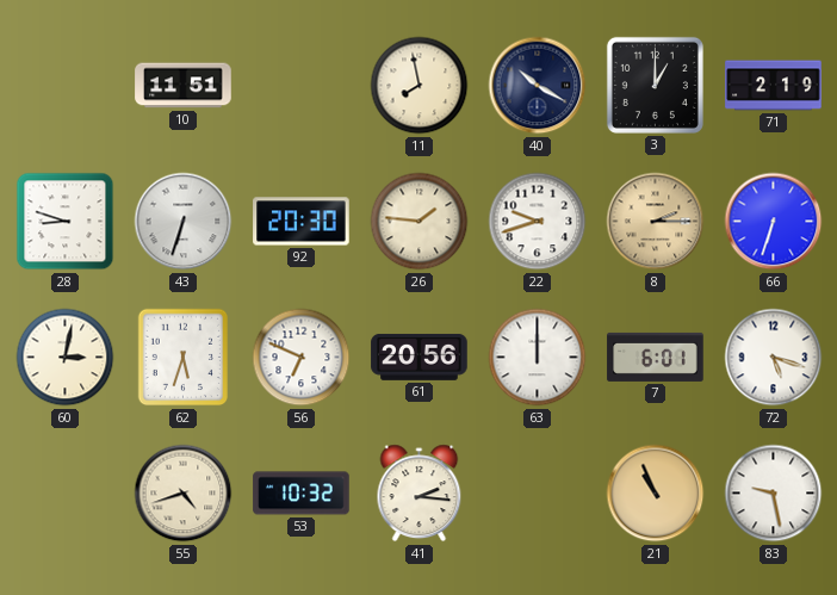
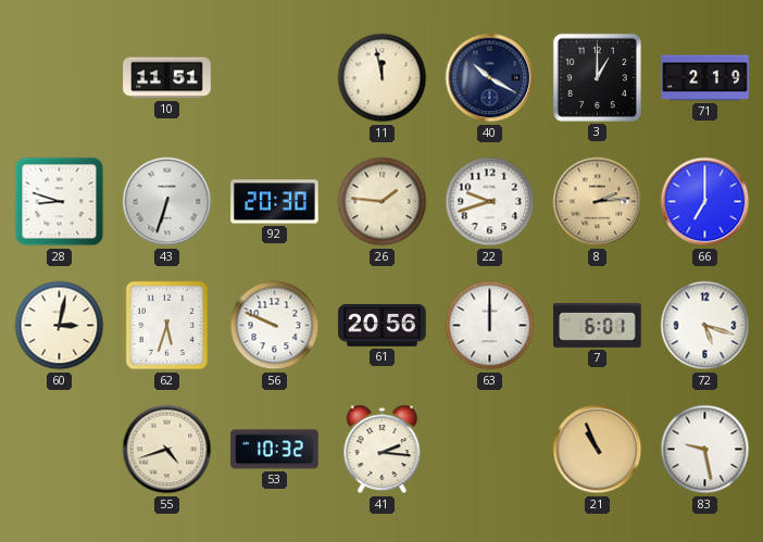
11: 7:58 -> 11:58 (383, 78)
8: 2:15 -> 2:14 (598, 202)
66: 6:33 -> 7:00 (705, 202)
56: 6:49 -> 9:49 (275, 326)
